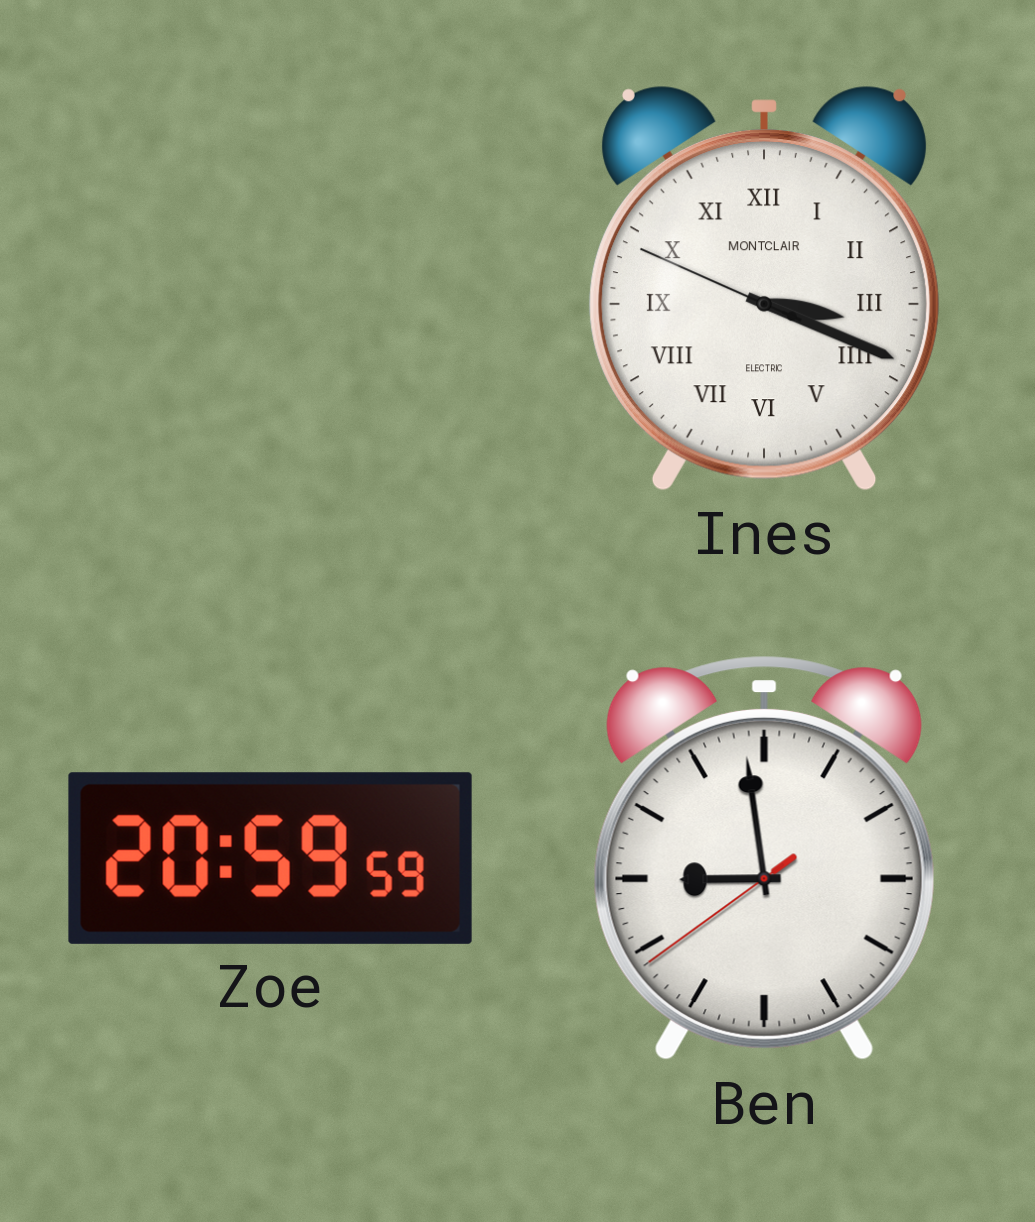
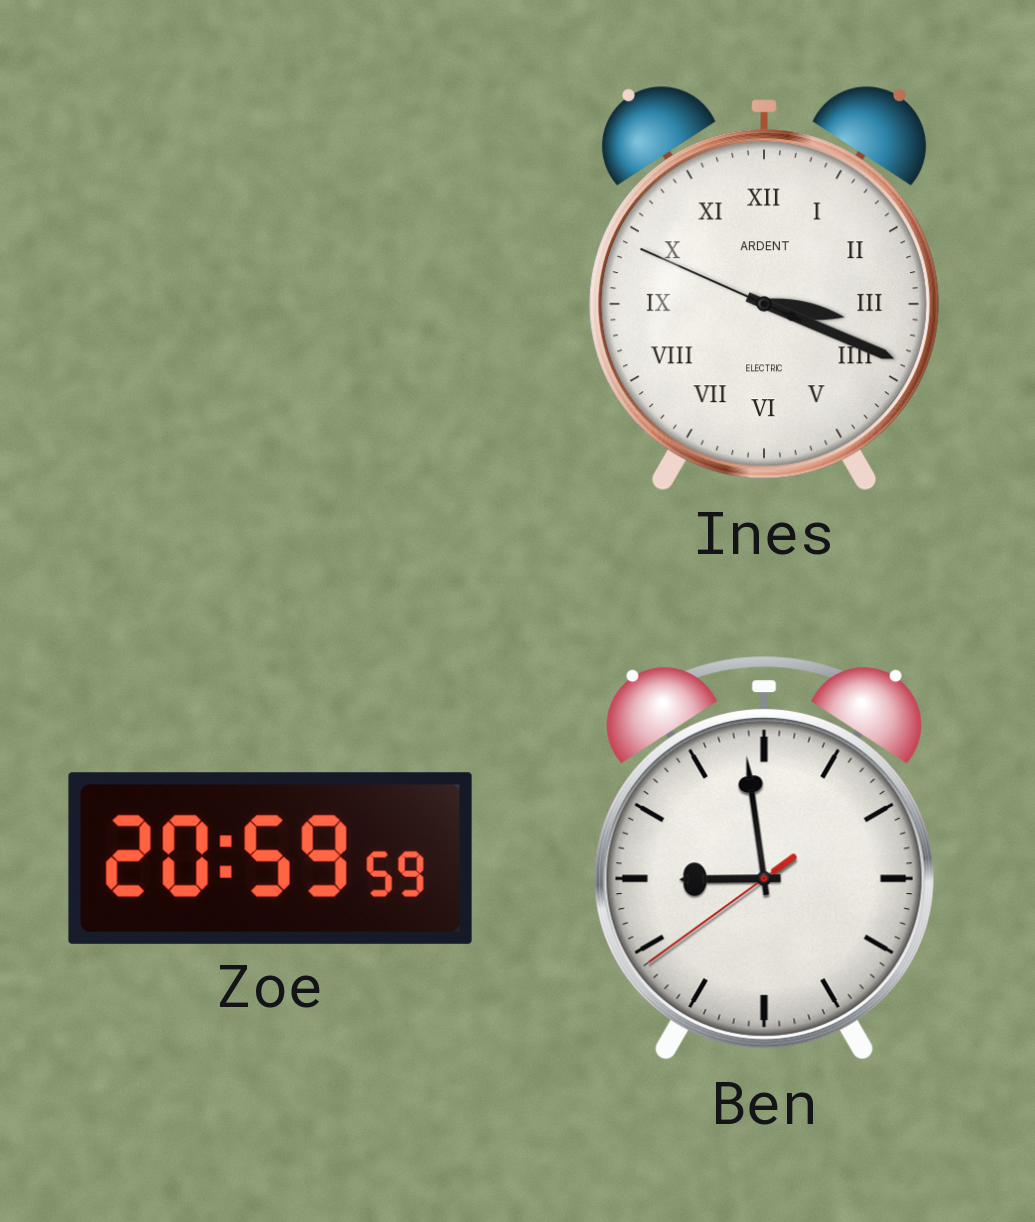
Ines brand: MONTCLAIR -> ARDENT (764, 289)
